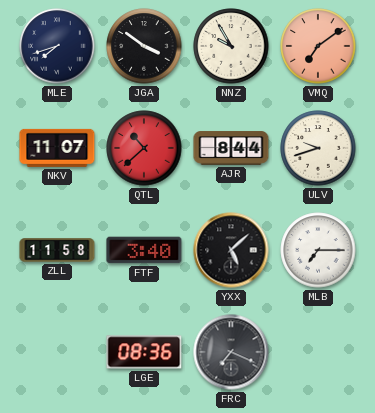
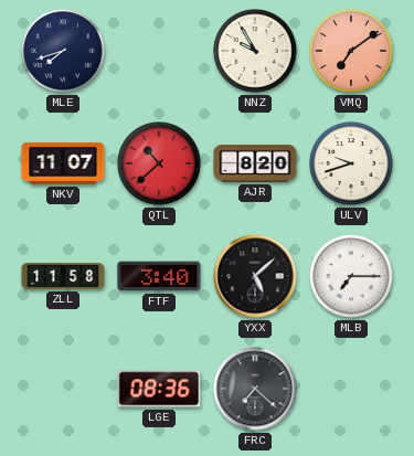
JGA: 3:51 -> none (144, 46)
AJR: 8:44 -> 8:20 (255, 163)
FRC: 7:19 -> 7:22 (255, 389)
